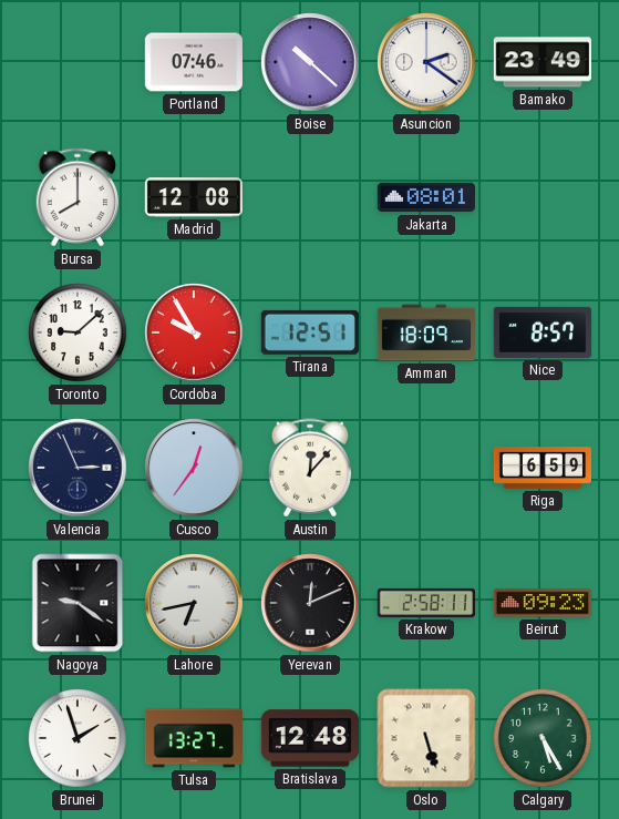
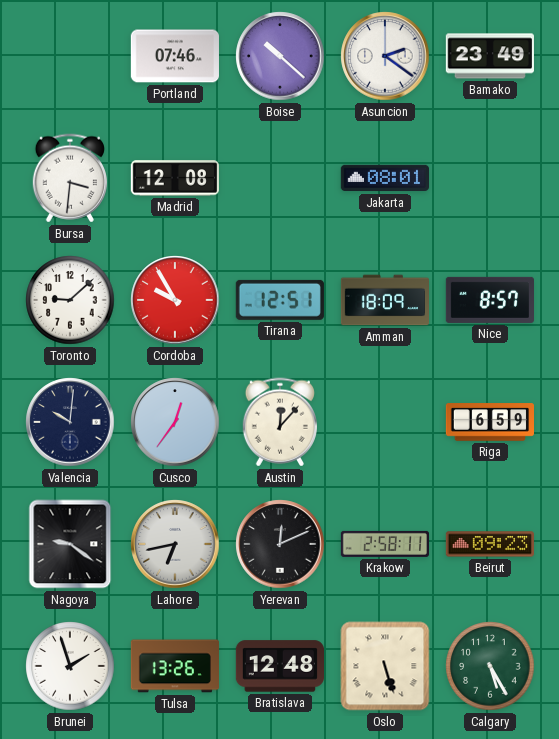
Bursa: 8:00 -> 3:31 (69, 178)
Valencia: 2:56 -> 10:01 (70, 422)
Tulsa: 13:27 -> 13:26 (174, 666)
